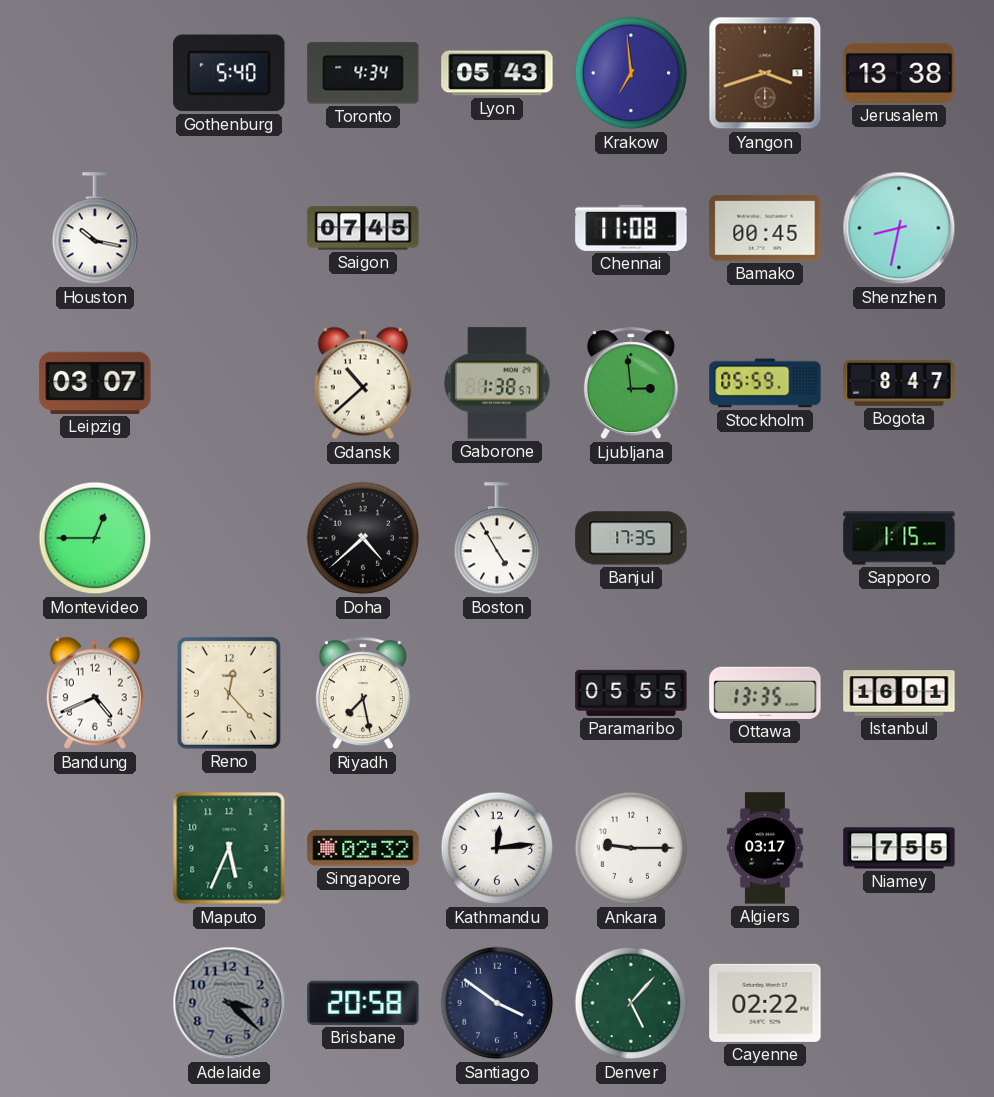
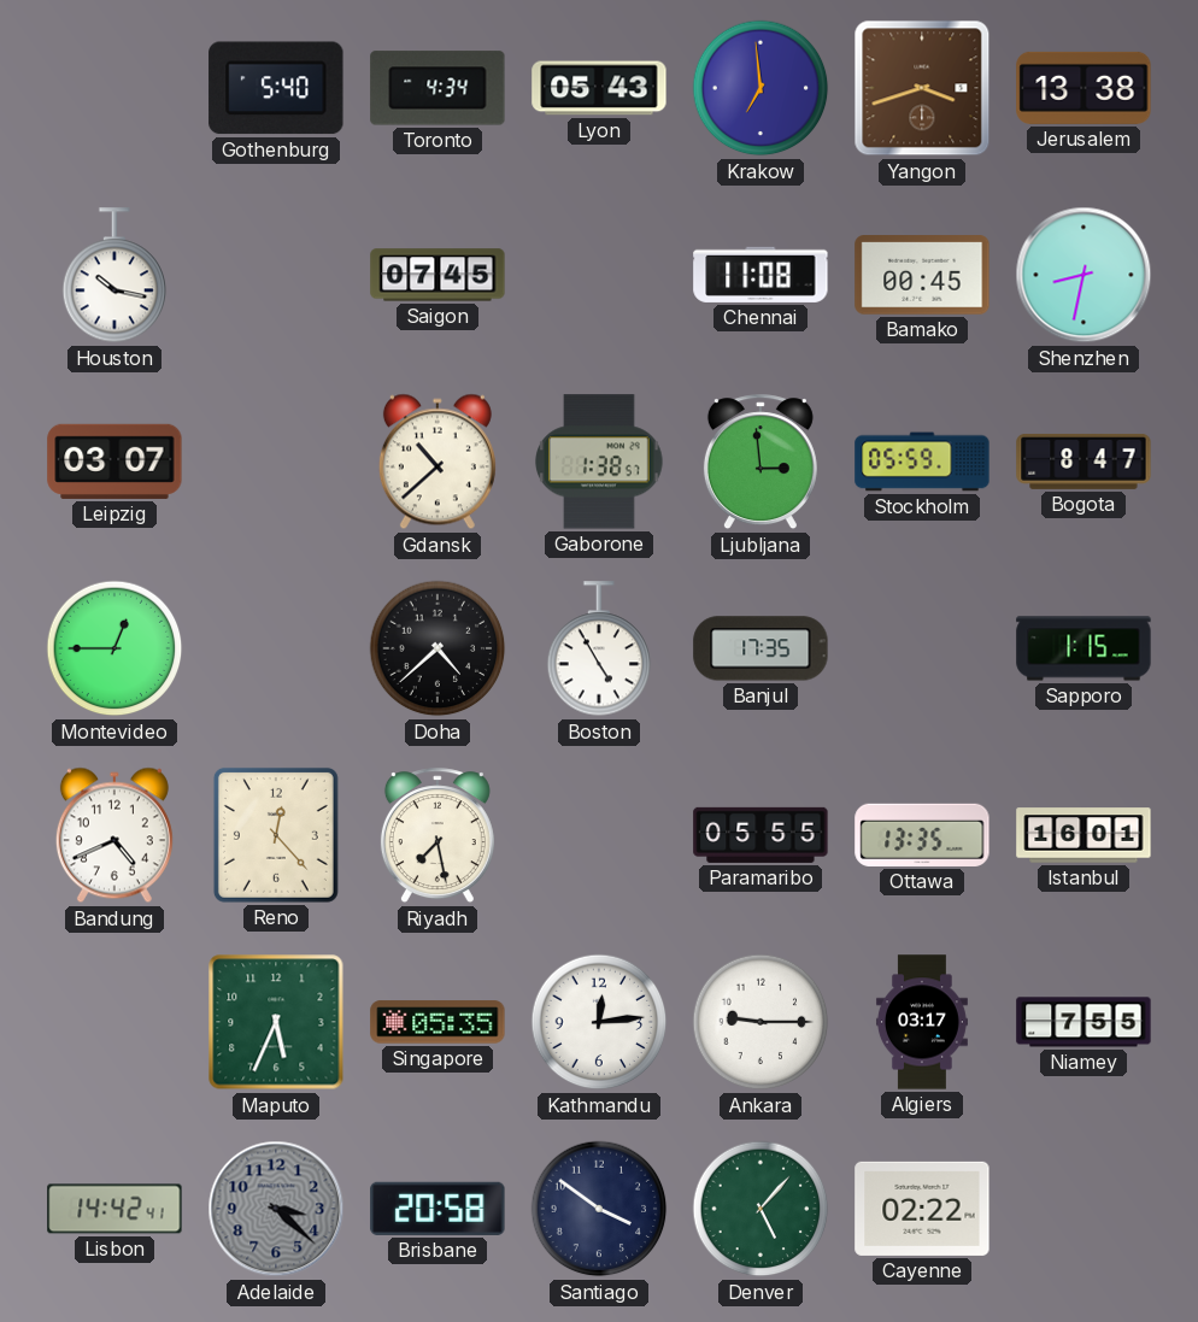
Singapore: 02:32 -> 05:35 (437, 1022)
Lisbon: none -> 14:42 (114, 1209)
